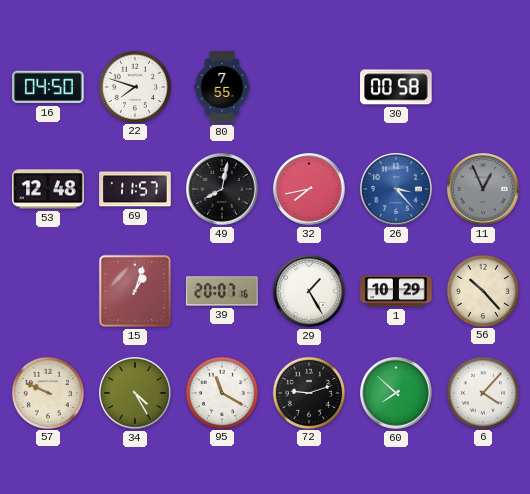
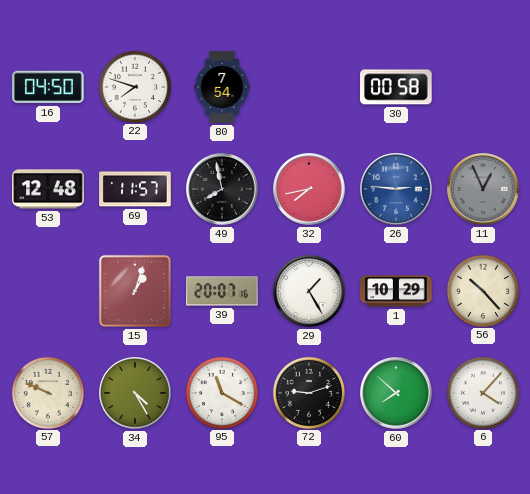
80: 7:55 -> 7:54 (222, 87)
49: 8:02 -> 7:58 (222, 189)
26: 3:23 -> 2:46 (396, 189)
